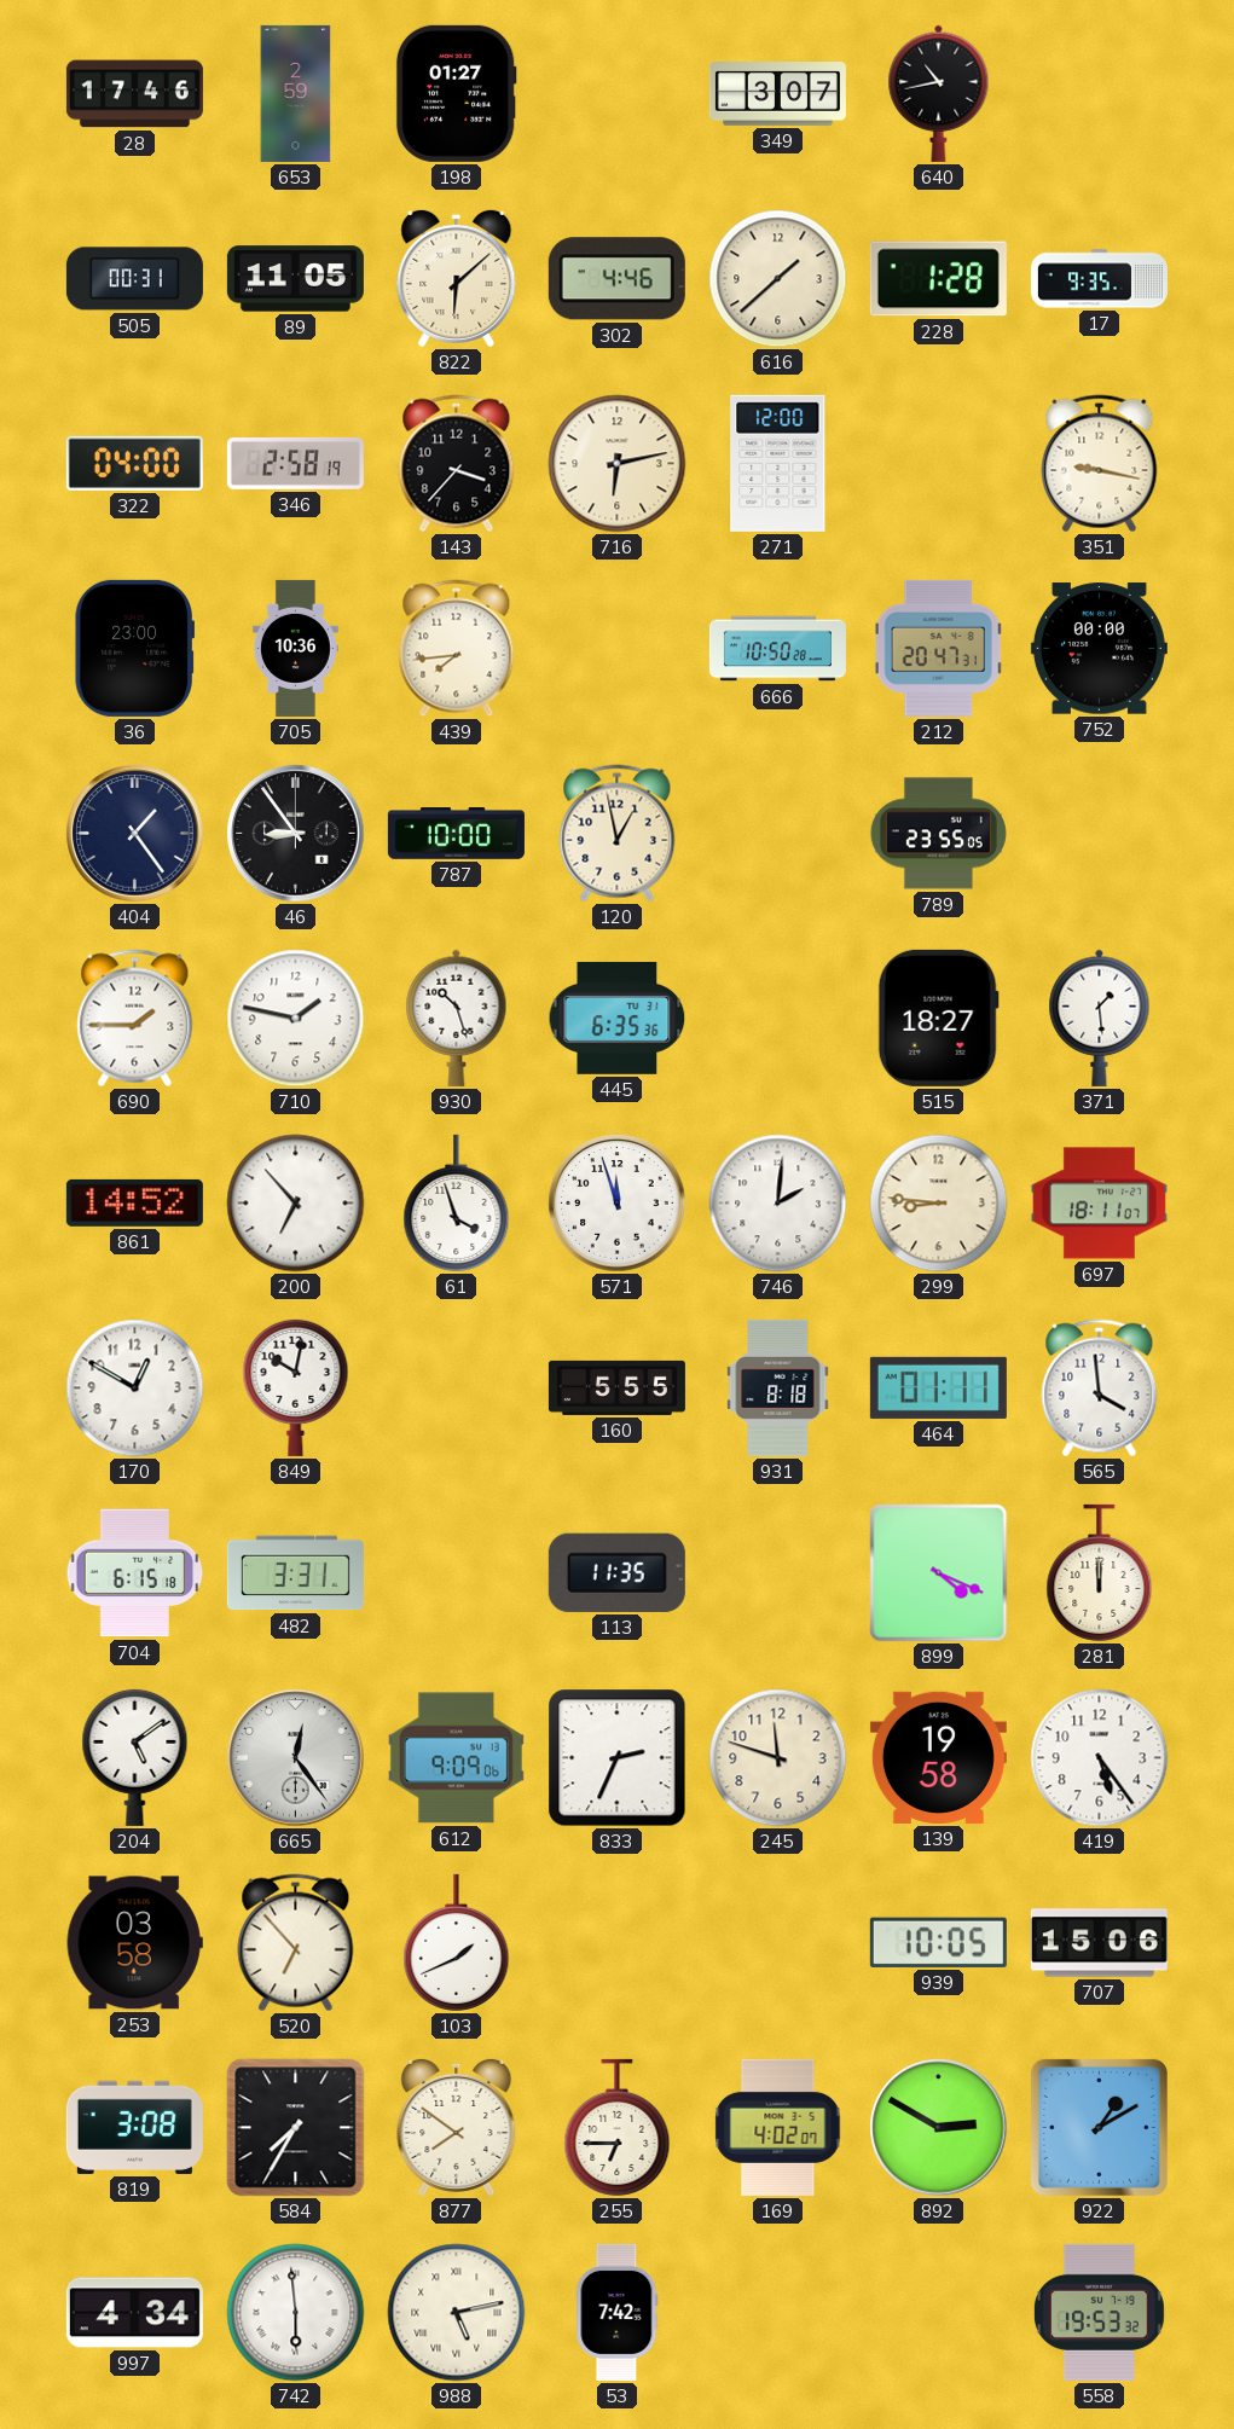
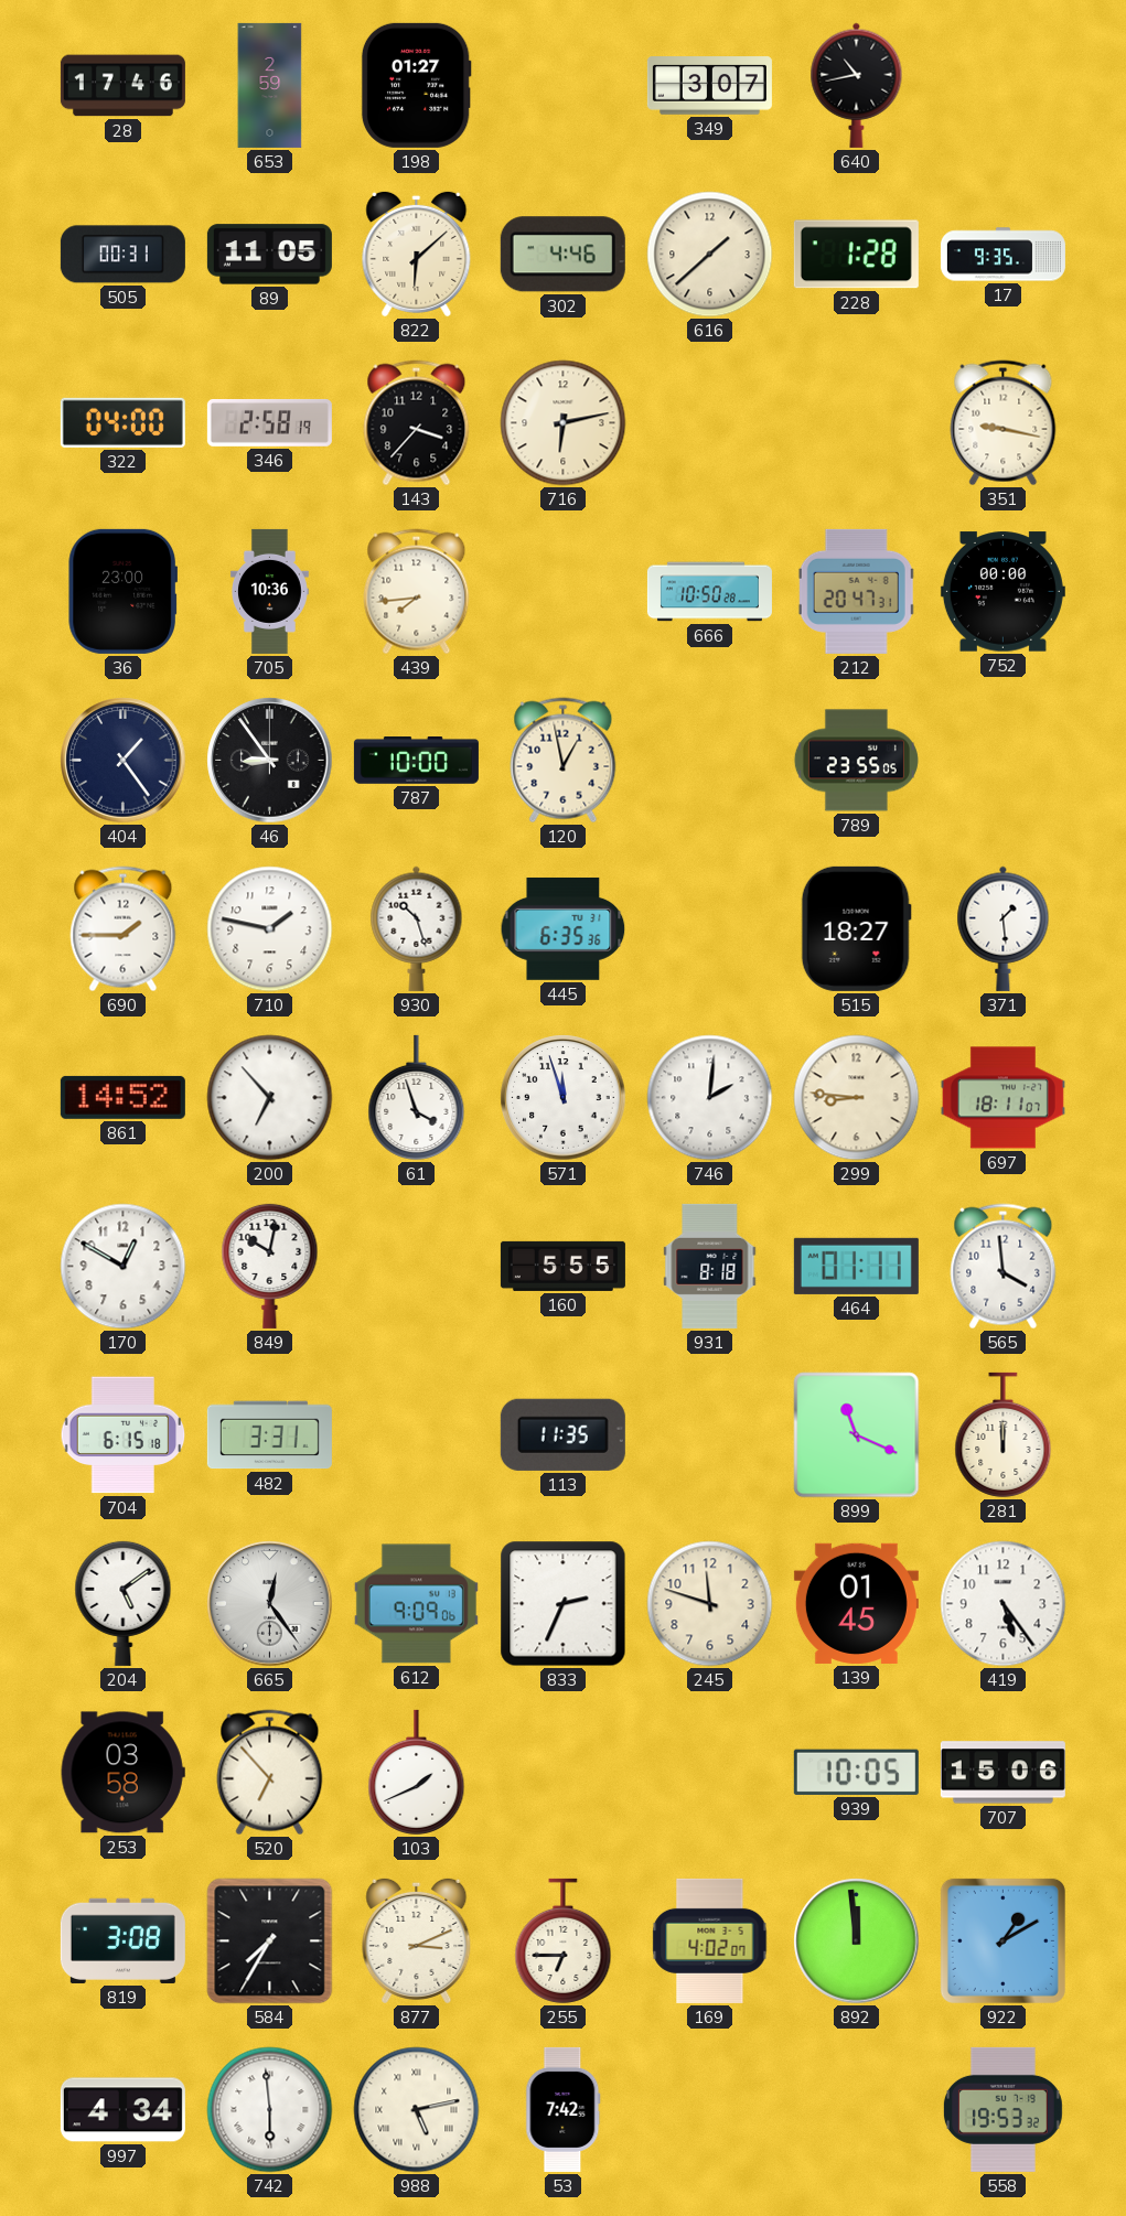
271: 12:00 -> none (778, 463)
899: 4:19 -> 11:19 (857, 1435)
139: 19:58 -> 01:45 (856, 1603)
877: 7:51 -> 3:11 (417, 1940)
892: 2:50 -> 11:59 (857, 1941)
